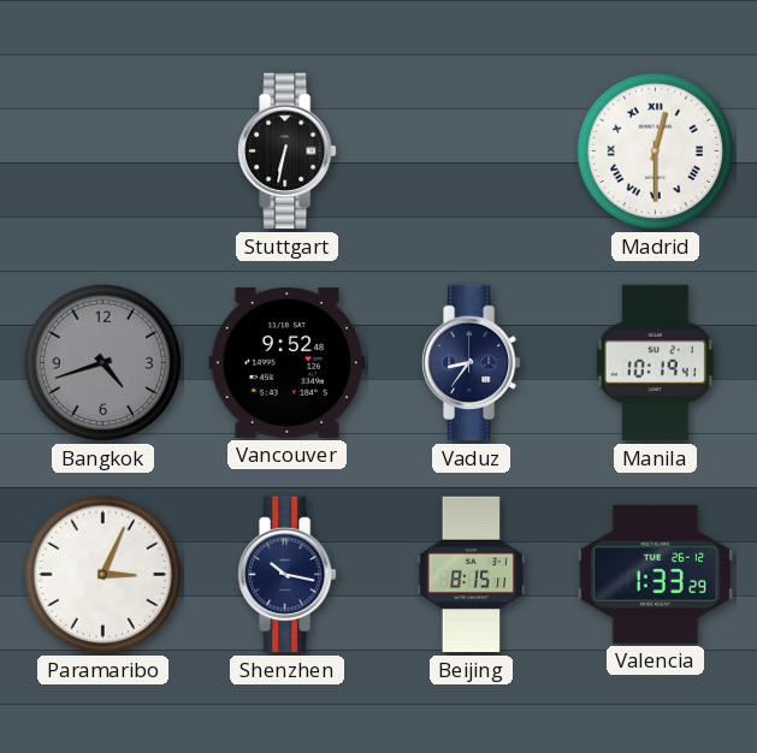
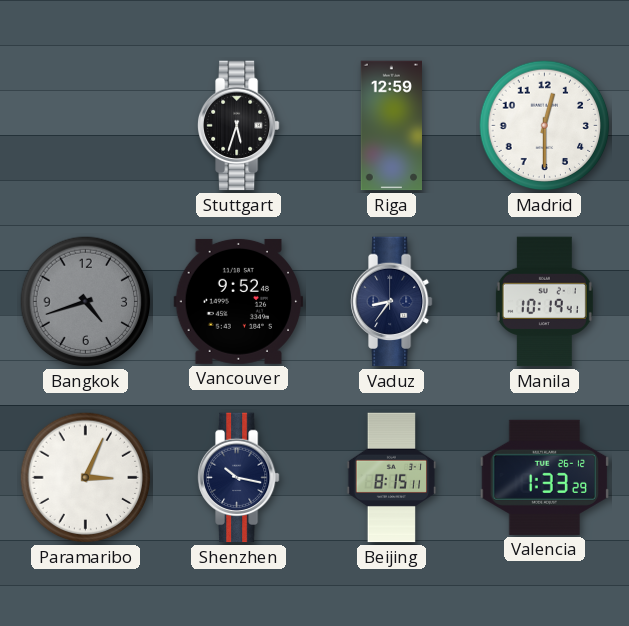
Stuttgart: 6:32 -> 5:33 (239, 126)
Riga: none -> 12:59 (391, 126)
Madrid numerals: Roman -> Arabic (545, 126)
